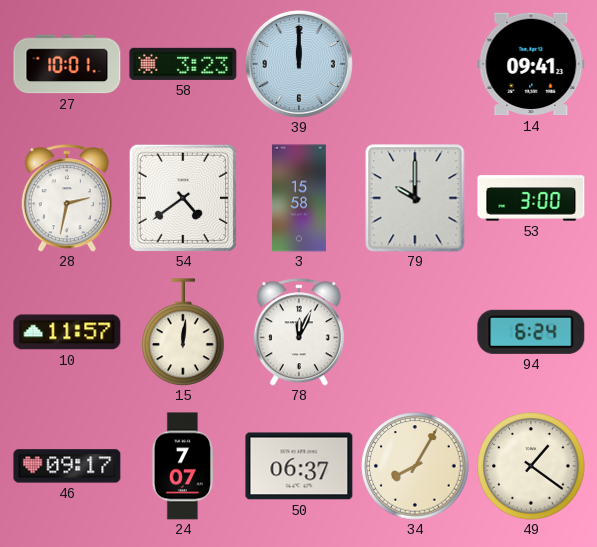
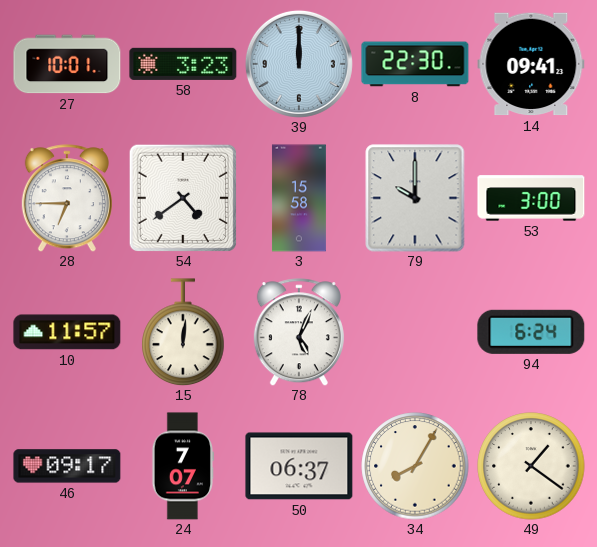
8: none -> 22:30 (415, 64)
28: 2:32 -> 6:45 (67, 198)
78: 12:04 -> 5:04 (299, 332)
